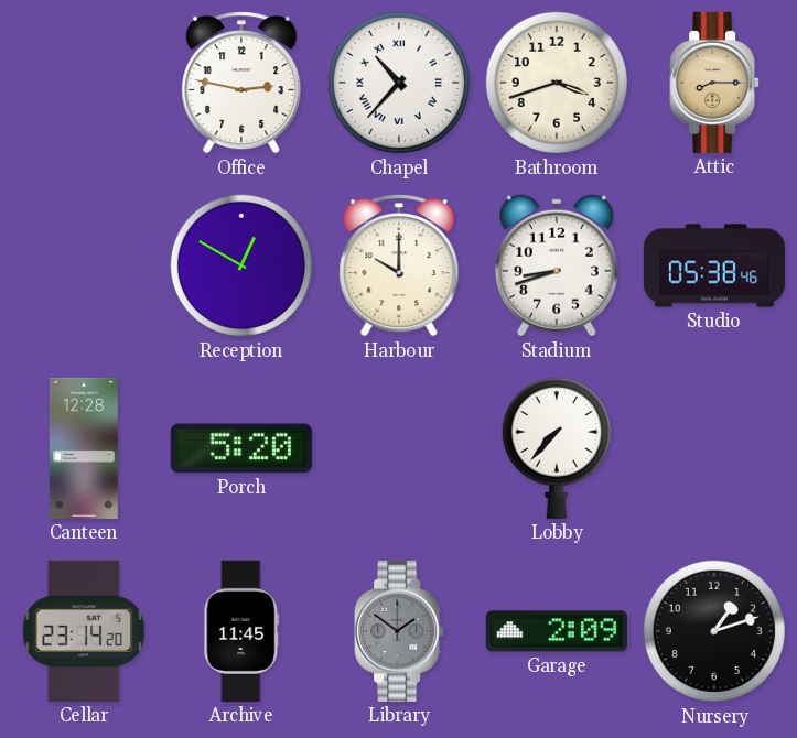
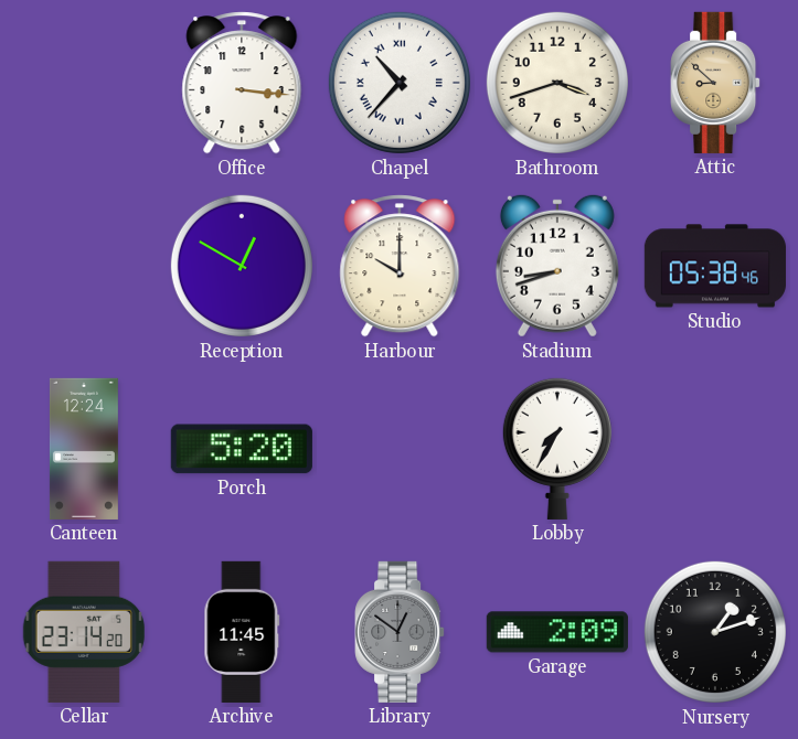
Office: 2:47 -> 3:16 (242, 83)
Attic: 8:15 -> 8:52 (715, 83)
Canteen: 12:28 -> 12:24 (84, 449)
Lobby: 7:37 -> 7:35 (557, 448)
Library: 1:51 -> 12:51 (400, 632)
